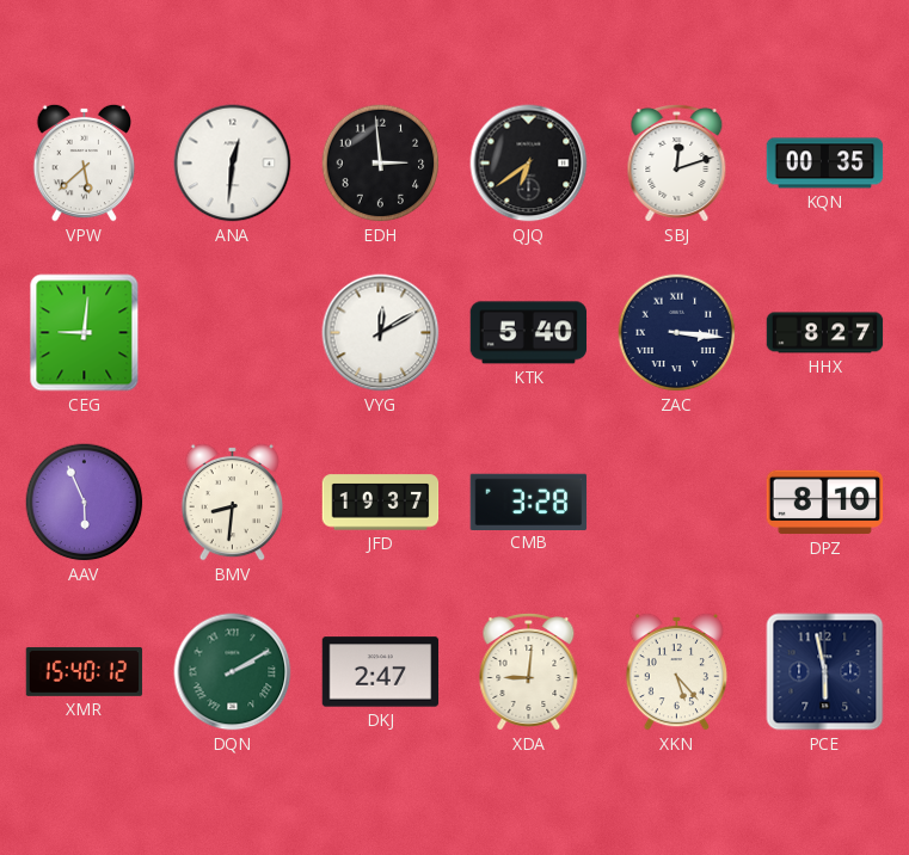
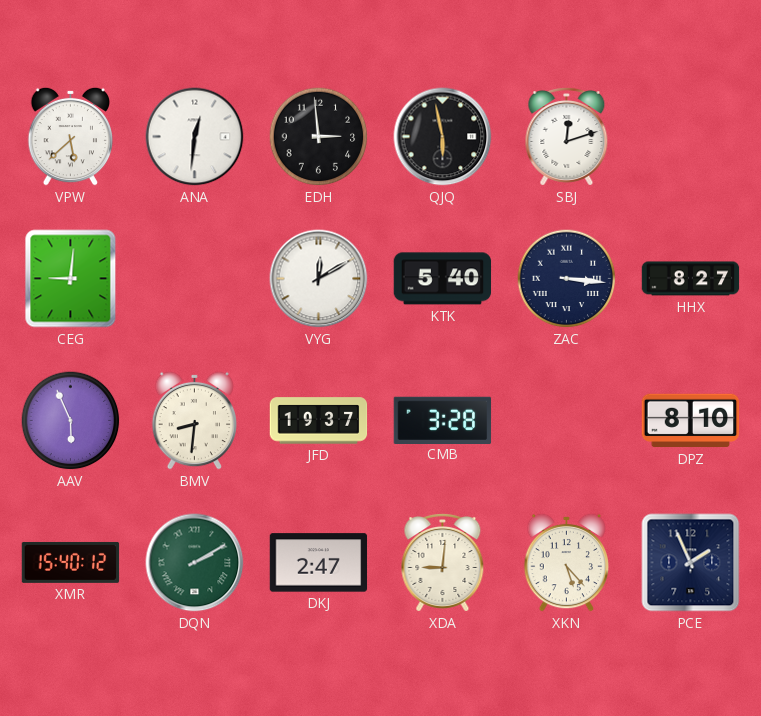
QJQ: 6:39 -> 5:58 (443, 137)
KQN: 00:35 -> none (825, 164)
PCE: 5:58 -> 1:56 (691, 563)
